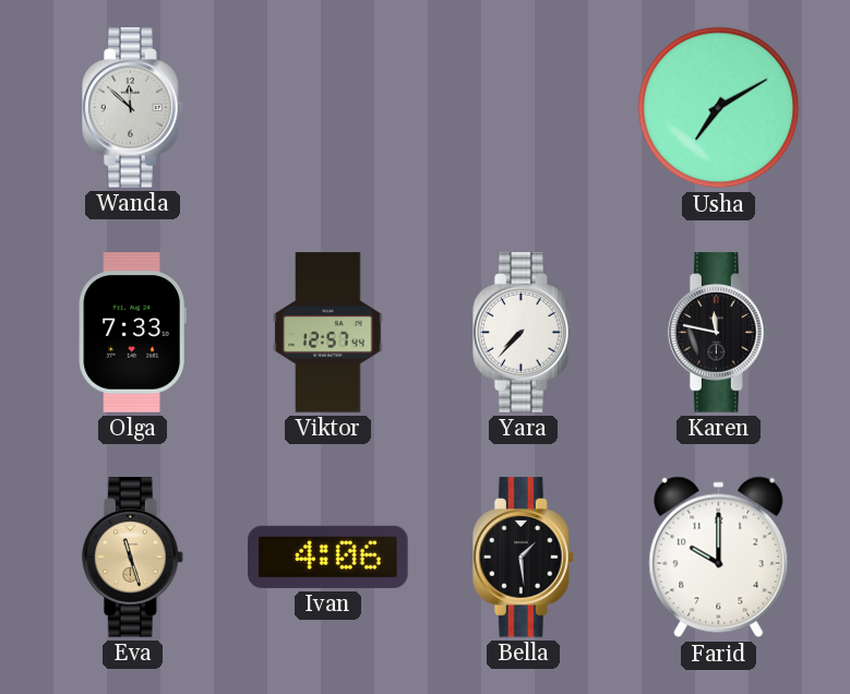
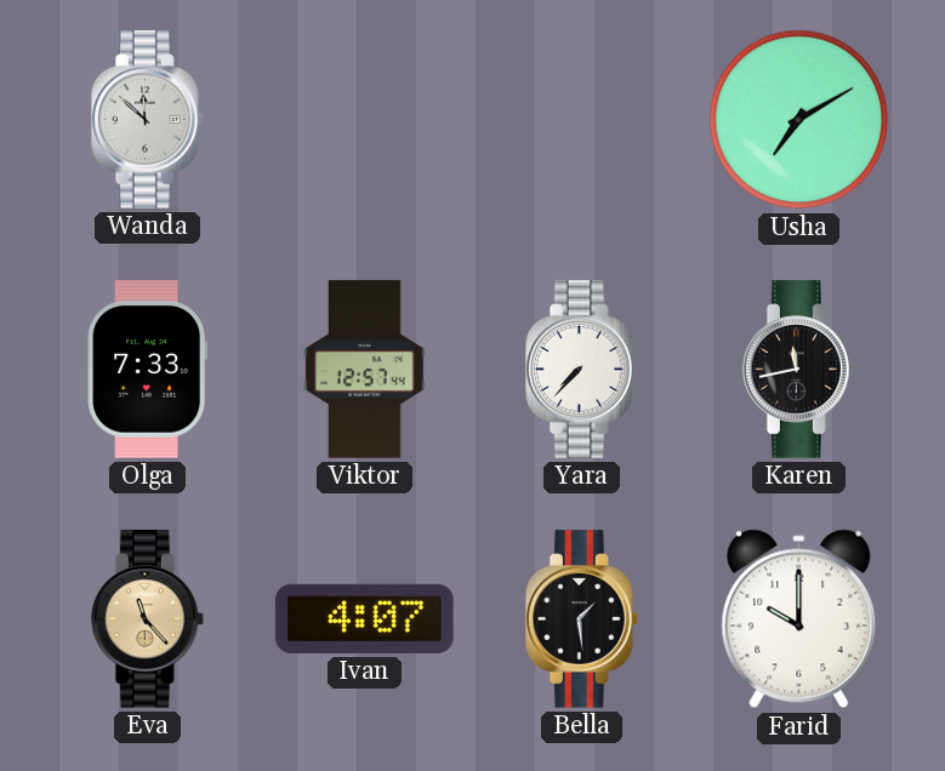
Karen: 11:47 -> 11:43 (798, 370)
Eva: 11:27 -> 11:23 (147, 619)
Ivan: 4:06 -> 4:07 (365, 618)
